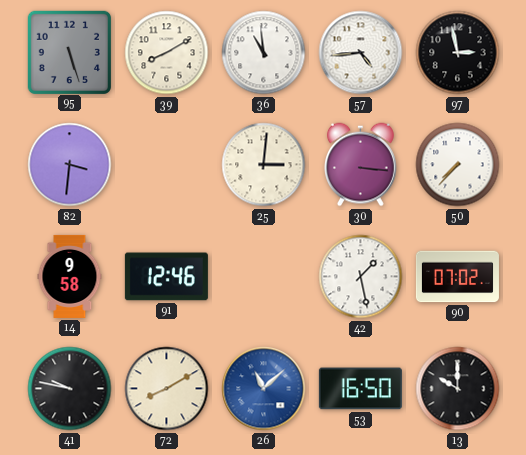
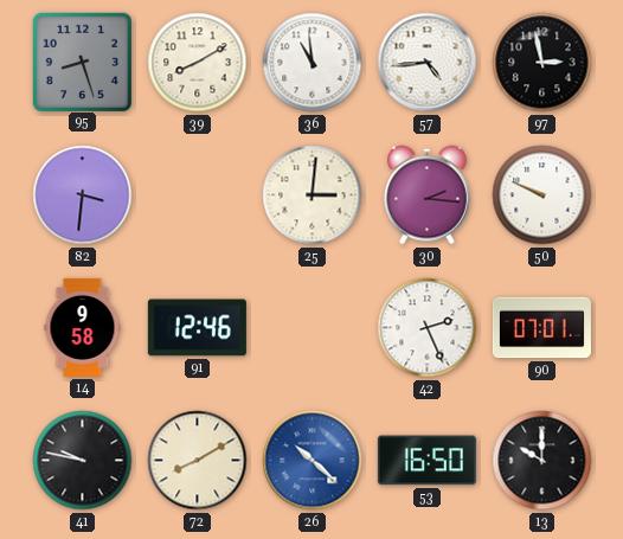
95: 5:27 -> 8:27 (82, 62)
30: 3:16 -> 2:16 (428, 195)
50: 7:37 -> 9:49 (542, 195)
42: 1:28 -> 2:26 (428, 328)
90: 07:02 -> 07:01 (541, 328)
26: 11:08 -> 10:22 (313, 461)
